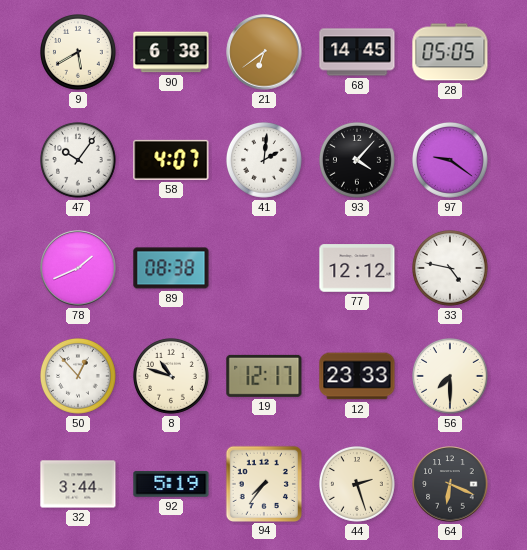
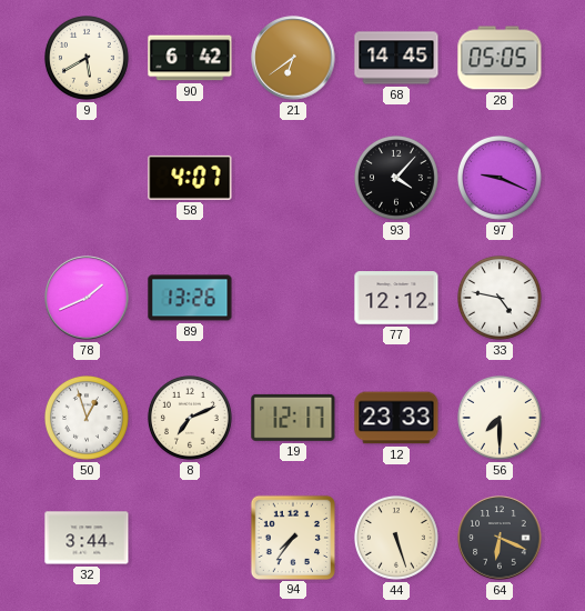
90: 6:38 -> 6:42 (190, 58)
47: 10:06 -> none (79, 161)
41: 2:01 -> none (265, 161)
97: 9:21 -> 9:19 (501, 179)
89: 08:38 -> 13:26 (190, 298)
50: 12:53 -> 12:57 (88, 419)
8: 10:48 -> 7:11 (191, 419)
92: 5:19 -> none (171, 484)
44: 2:27 -> 5:27 (397, 539)
